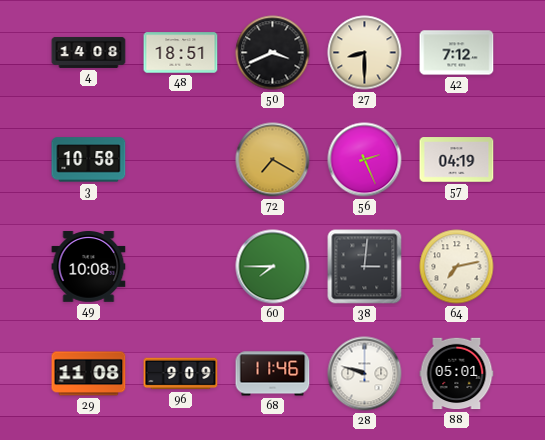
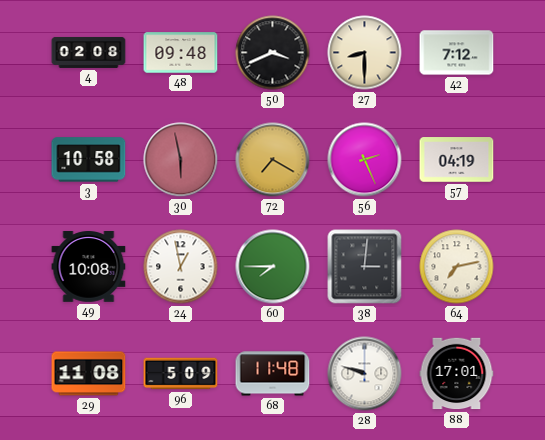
4: 14:08 -> 02:08 (89, 52)
48: 18:51 -> 09:48 (181, 53)
30: none -> 5:58 (181, 160)
24: none -> 12:58 (181, 267)
96: 9:09 -> 5:09 (181, 374)
68: 11:46 -> 11:48 (273, 374)
88: 05:01 -> 17:01 (457, 374)
